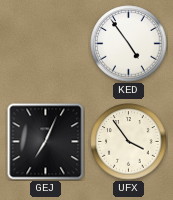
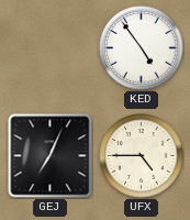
UFX: 3:54 -> 4:45 (142, 156)
